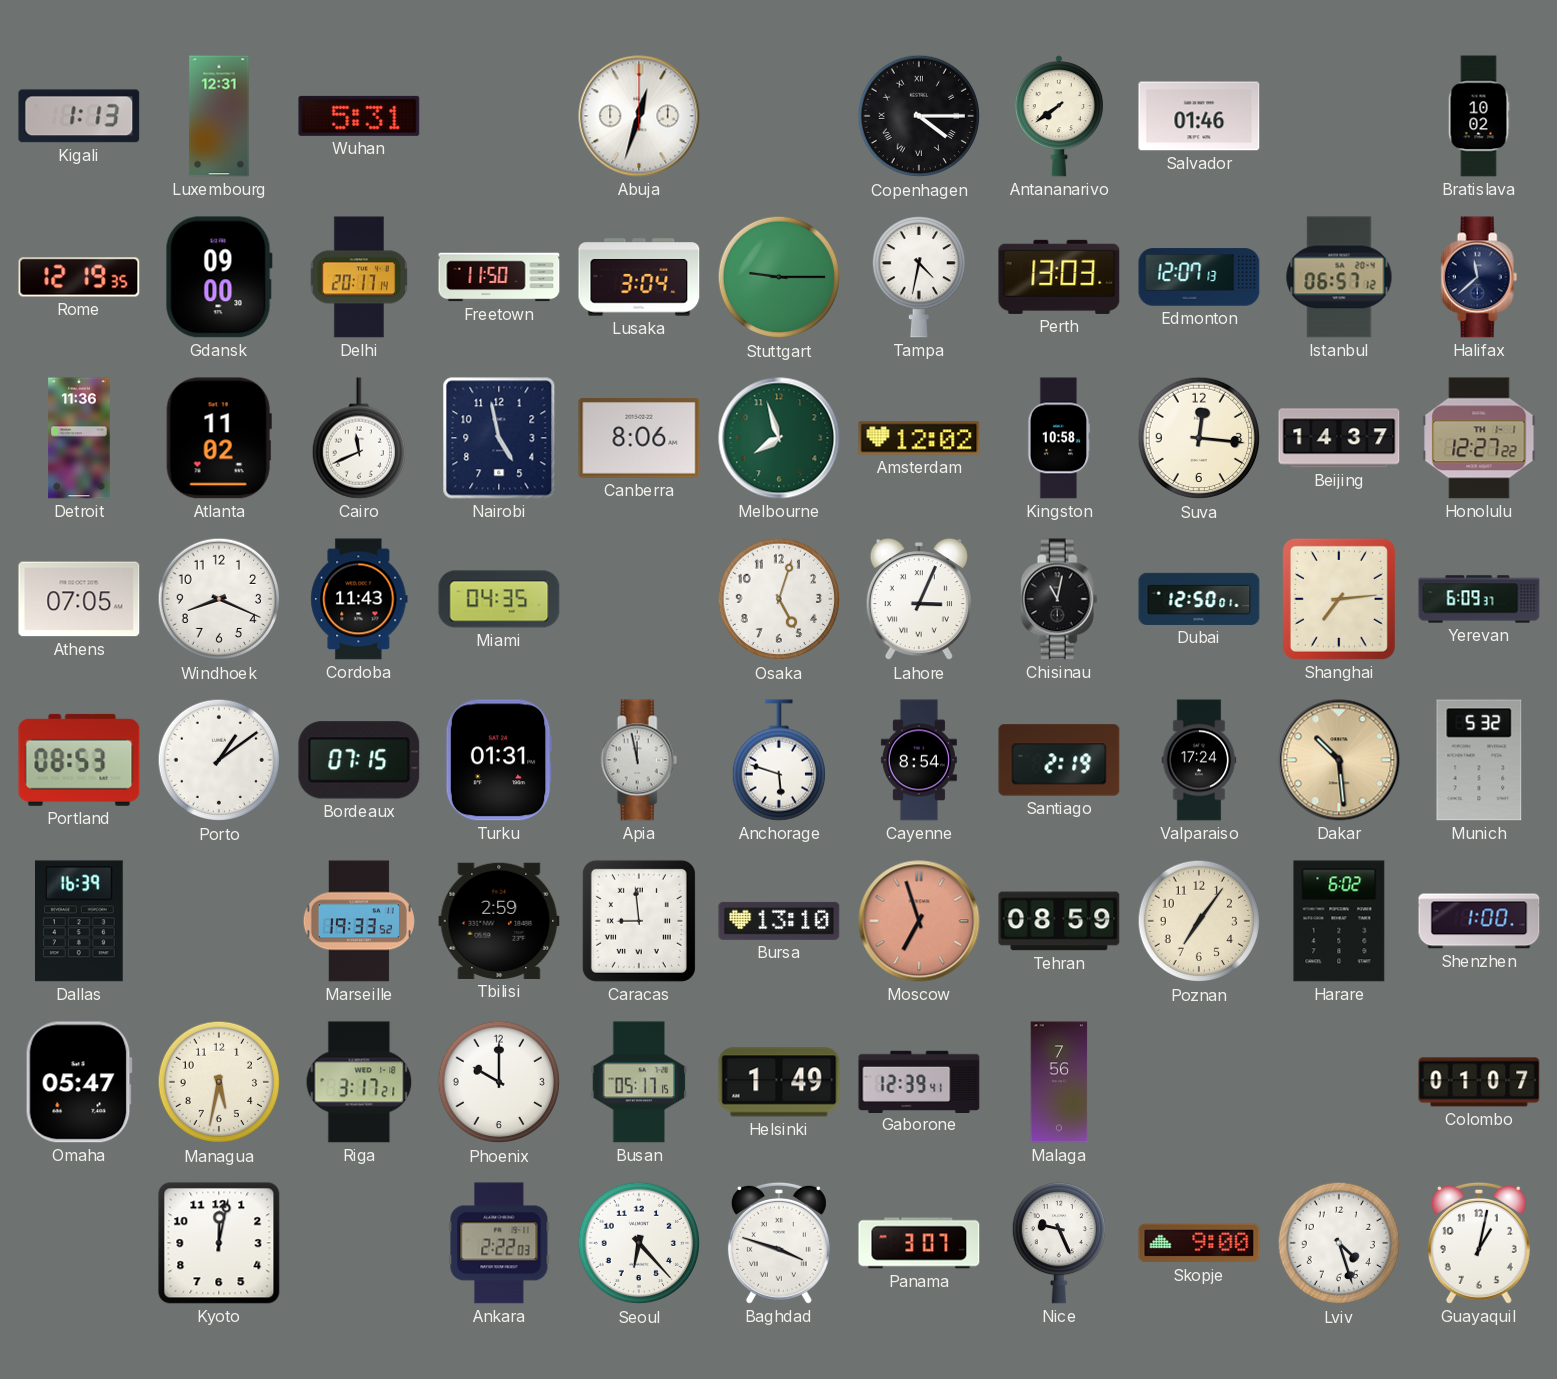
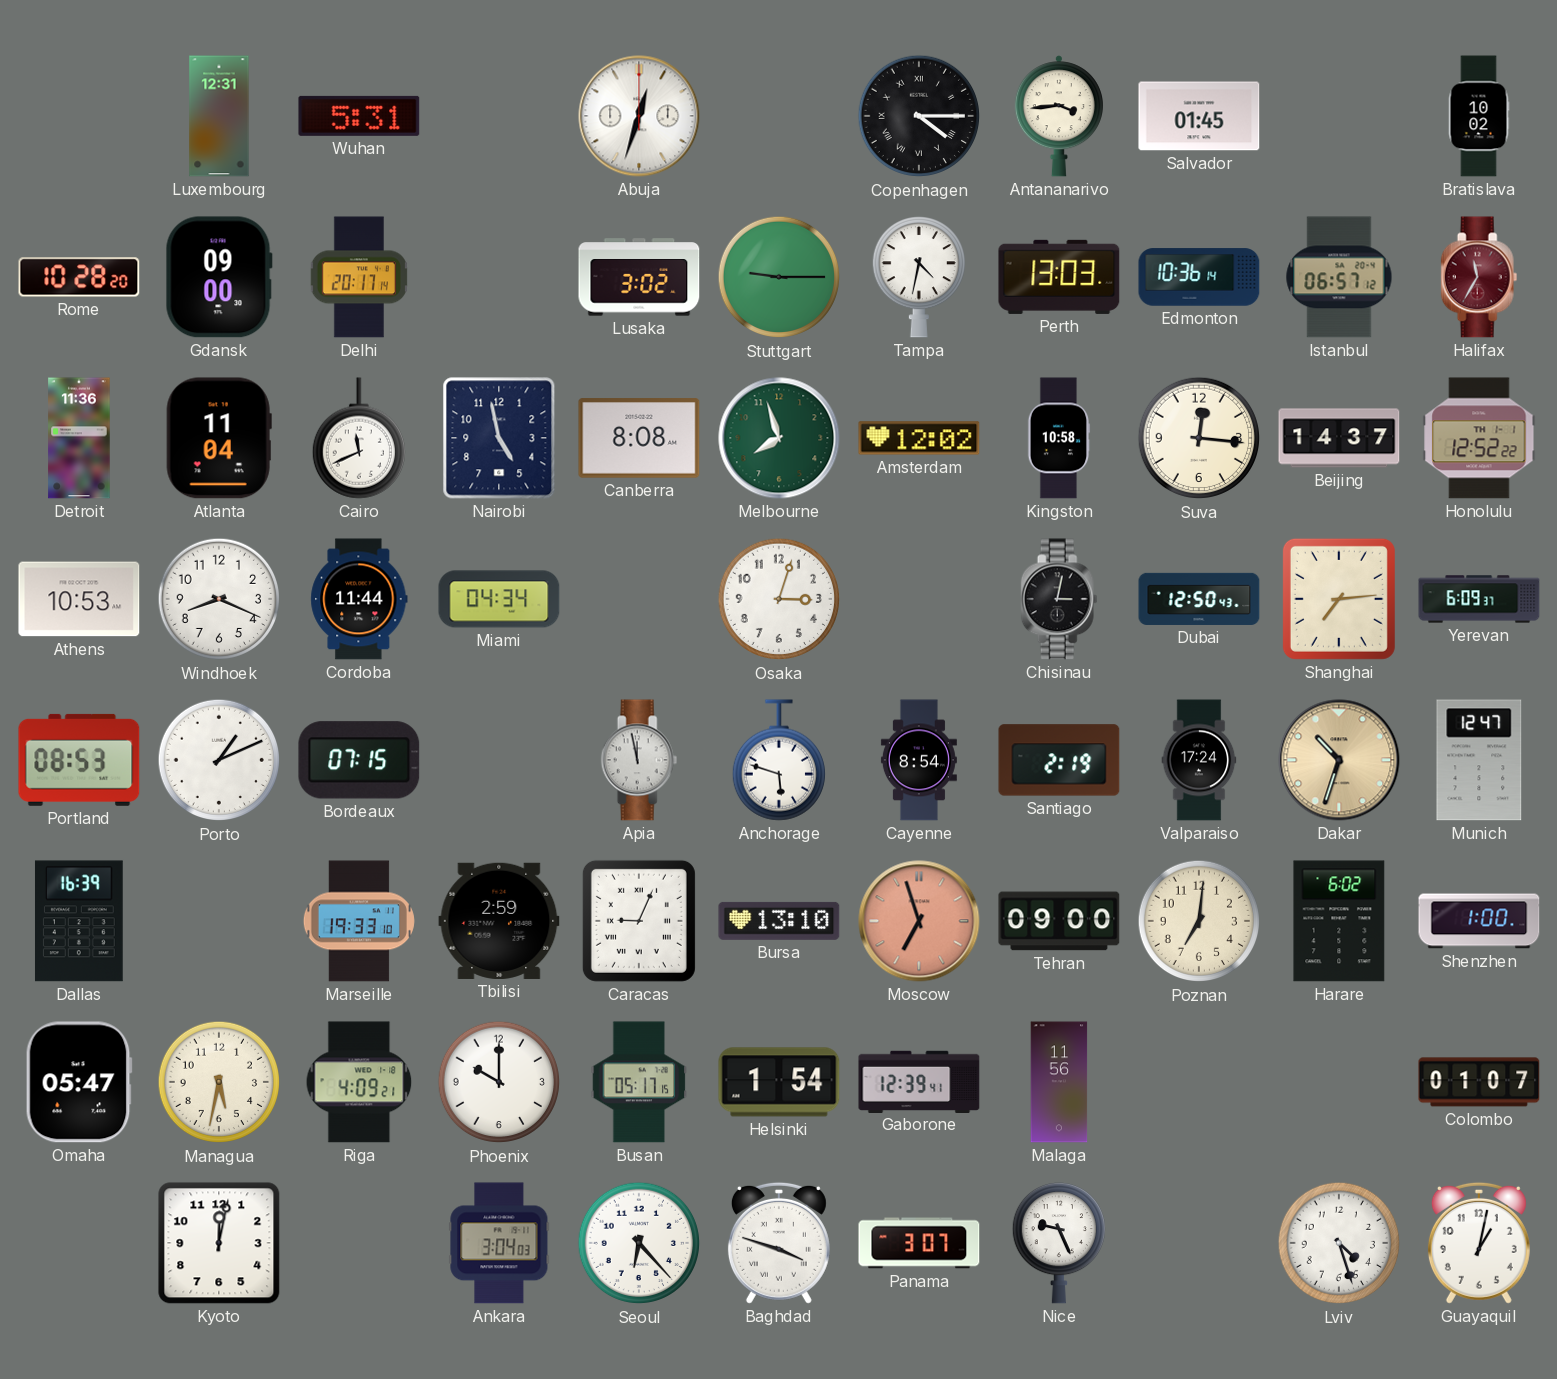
Kigali: 1:13 -> none (79, 116)
Antananarivo: 7:39 -> 3:44 (1059, 116)
Salvador: 01:46 -> 01:45 (1199, 116)
Rome: 12:19 -> 10:28 (79, 277)
Freetown: 11:50 -> none (499, 277)
Lusaka: 3:04 -> 3:02 (639, 277)
Edmonton: 12:07 -> 10:36 (1199, 277)
Halifax: 11:38 -> 11:35 (1479, 277)
Halifax dial: navy -> burgundy (1479, 277)
Atlanta: 11:02 -> 11:04 (219, 438)
Canberra: 8:06 -> 8:08 (639, 438)
Honolulu: 12:27 -> 12:52 (1479, 438)
Athens: 07:05 -> 10:53 (79, 599)
Cordoba: 11:43 -> 11:44 (359, 599)
Miami: 04:35 -> 04:34 (499, 599)
Osaka: 5:03 -> 3:03 (779, 599)
Lahore: 3:04 -> none (919, 600)
Chisinau: 11:02 -> 3:02 (1059, 599)
Dubai: 12:50:01 -> 12:50:43 (1199, 599)
Porto: 1:09 -> 1:11 (219, 760)
Turku: 01:31 -> none (499, 760)
Dakar: 10:29 -> 10:33 (1339, 760)
Munich: 5:32 -> 12:47 (1479, 760)
Marseille: 19:33:52 -> 19:33:10 (359, 921)
Caracas: 8:59 -> 9:04 (639, 921)
Tehran: 08:59 -> 09:00 (1059, 921)
Poznan: 7:06 -> 7:01 (1199, 921)
Riga: 3:17 -> 4:09 (359, 1082)
Helsinki: 1:49 -> 1:54 (779, 1082)
Malaga: 7:56 -> 11:56 (1059, 1082)
Ankara: 2:22 -> 3:04 (499, 1243)
Skopje: 9:00 -> none (1199, 1243)
